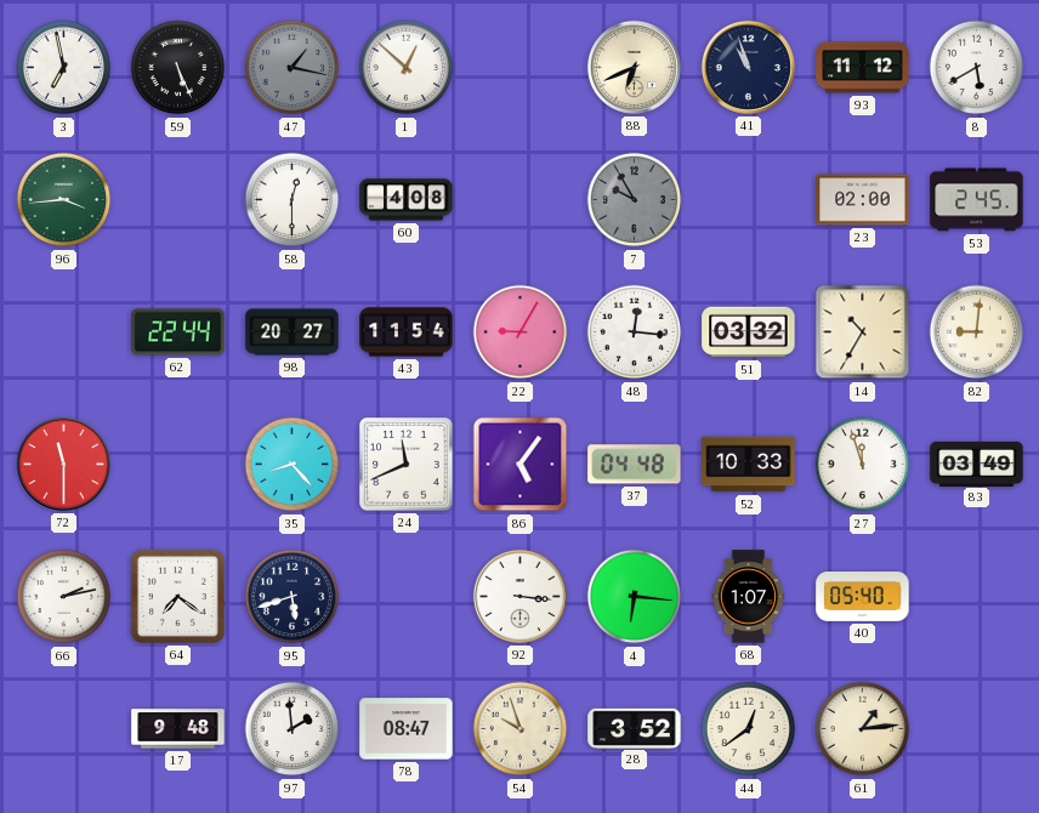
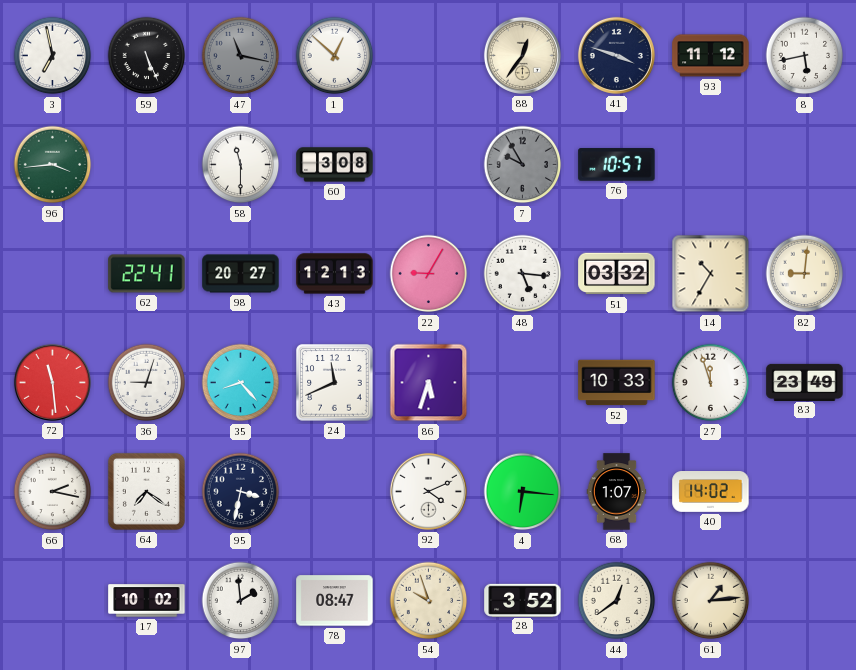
47: 1:17 -> 11:17 (241, 56)
88: 6:41 -> 12:36 (522, 55)
41: 10:57 -> 3:48 (616, 55)
8: 5:40 -> 5:43 (805, 56)
58: 12:30 -> 11:30 (241, 165)
60: 4:08 -> 3:08 (335, 165)
76: none -> 10:57 (617, 165)
23: 02:00 -> none (863, 200)
53: 2:45 -> none (977, 200)
62: 22:44 -> 22:41 (147, 274)
43: 11:54 -> 12:13 (335, 274)
48: 12:16 -> 5:16 (523, 274)
72: 11:30 -> 11:29 (52, 382)
36: none -> 9:03 (147, 383)
86: 5:06 -> 5:33 (429, 383)
37: 04:48 -> none (635, 465)
83: 03:49 -> 23:49 (805, 382)
66: 2:13 -> 2:17 (53, 492)
95: 5:42 -> 3:32 (241, 492)
92: 3:16 -> 4:11 (428, 491)
40: 05:40 -> 14:02 (711, 492)
17: 9:48 -> 10:02 (147, 601)
